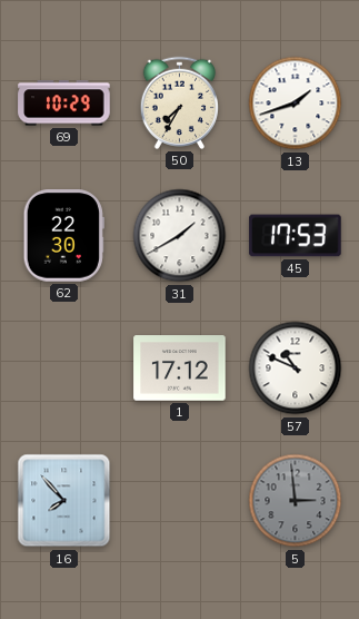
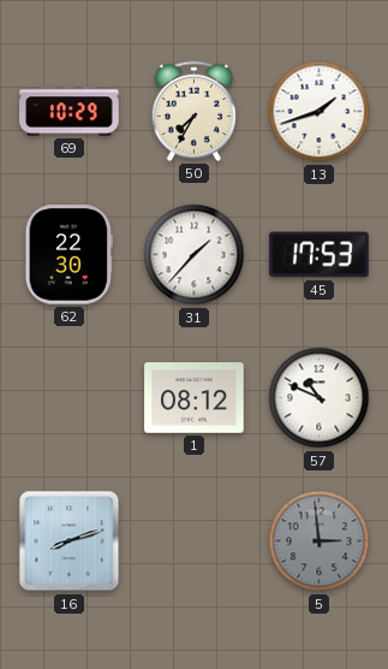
31: 1:40 -> 1:37 (195, 255)
1: 17:12 -> 08:12 (195, 398)
16: 7:53 -> 8:12 (70, 541)
